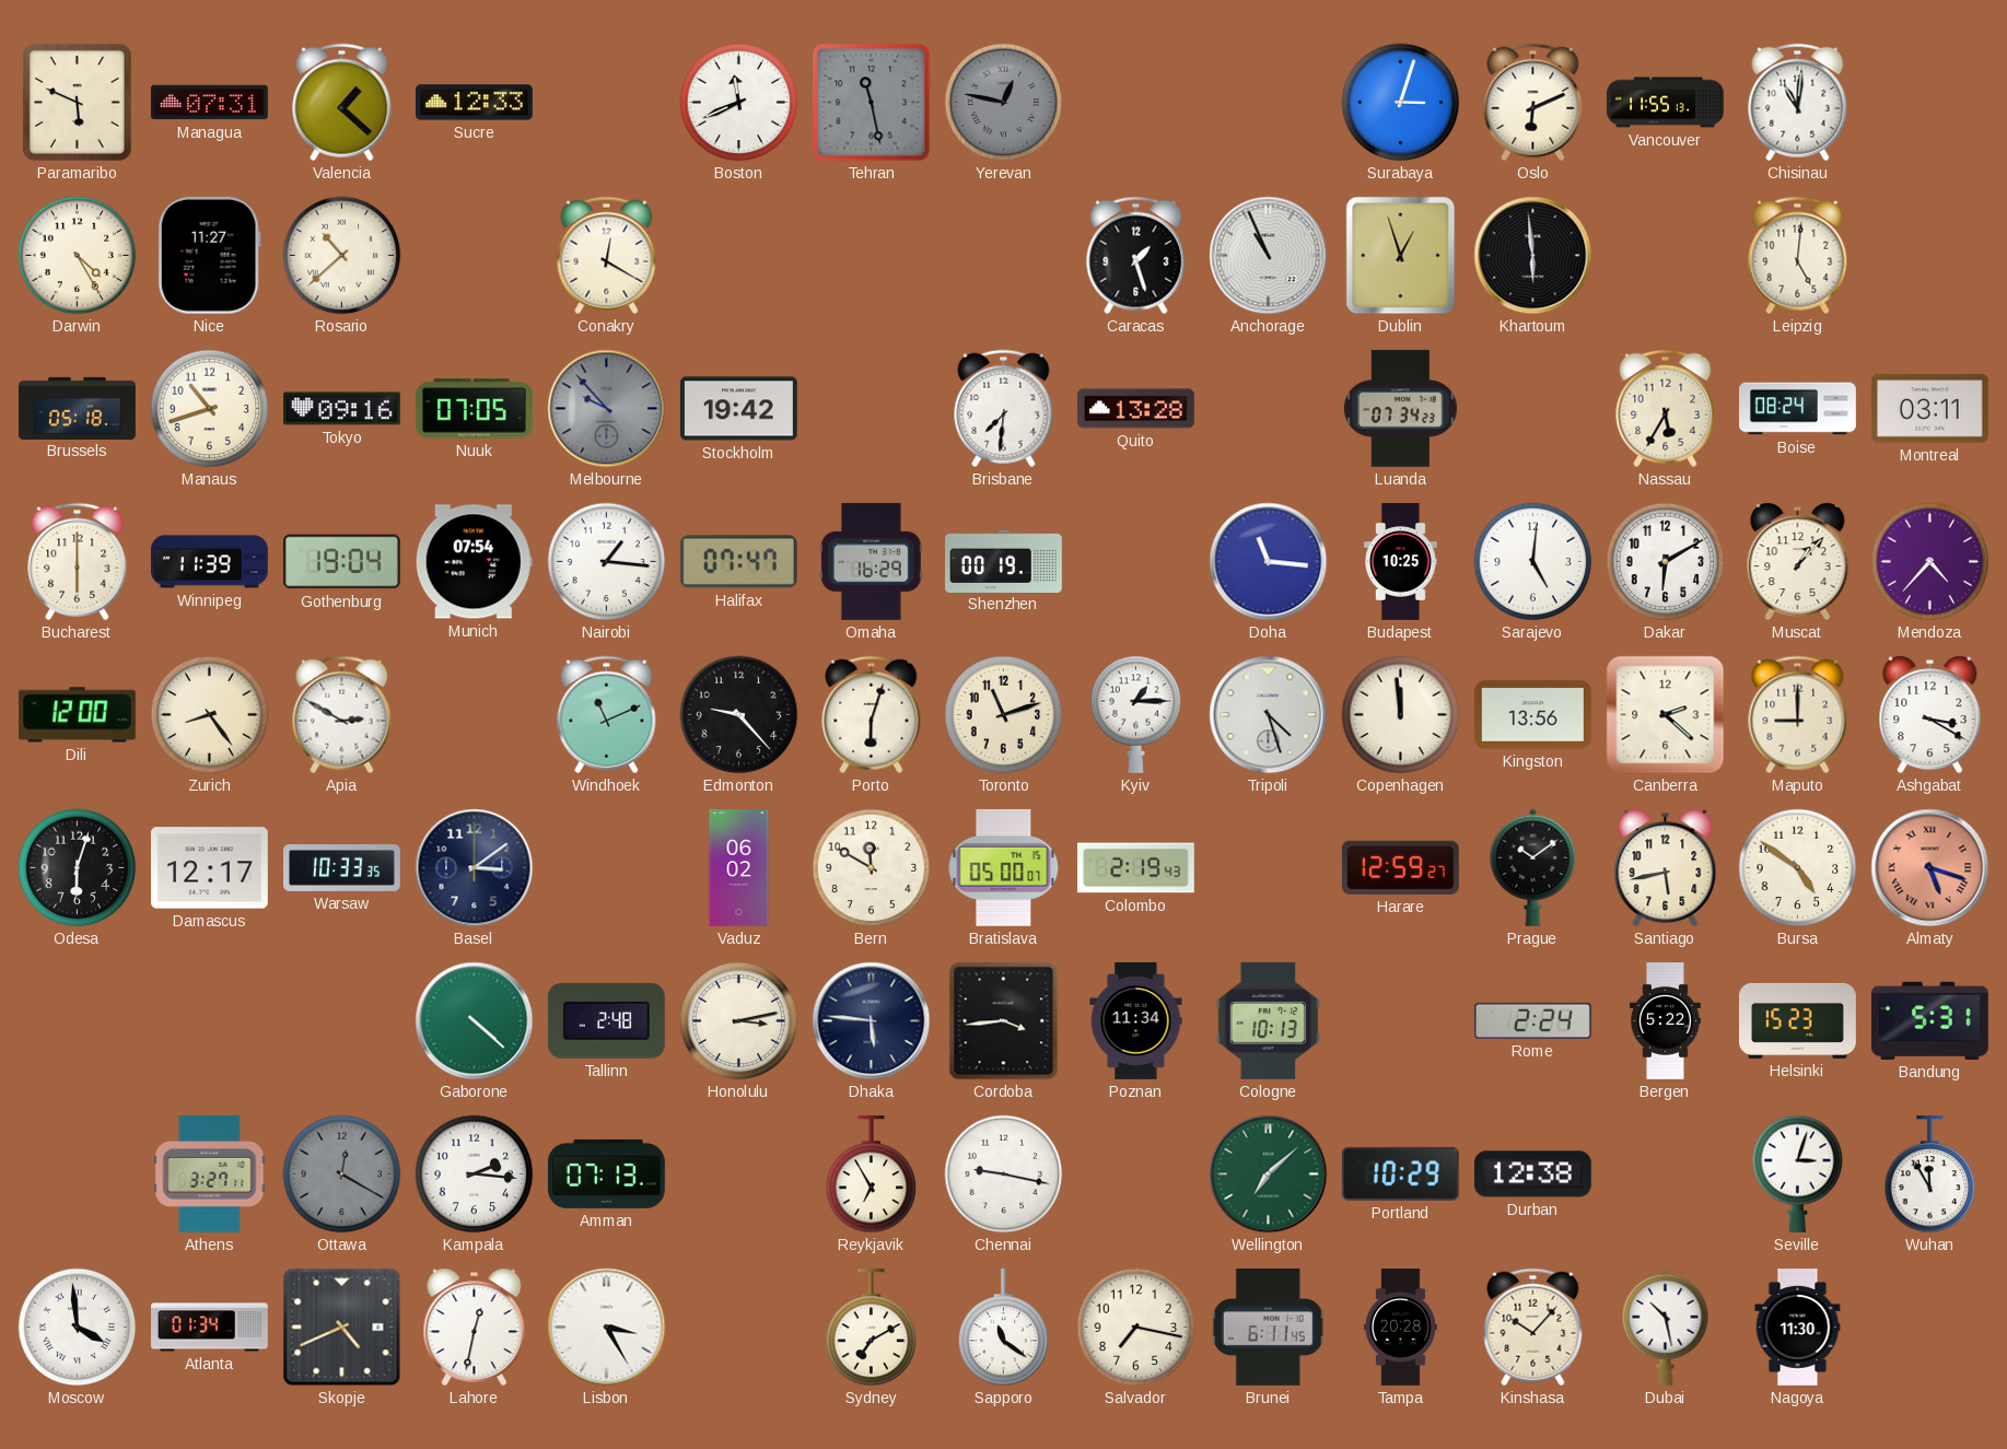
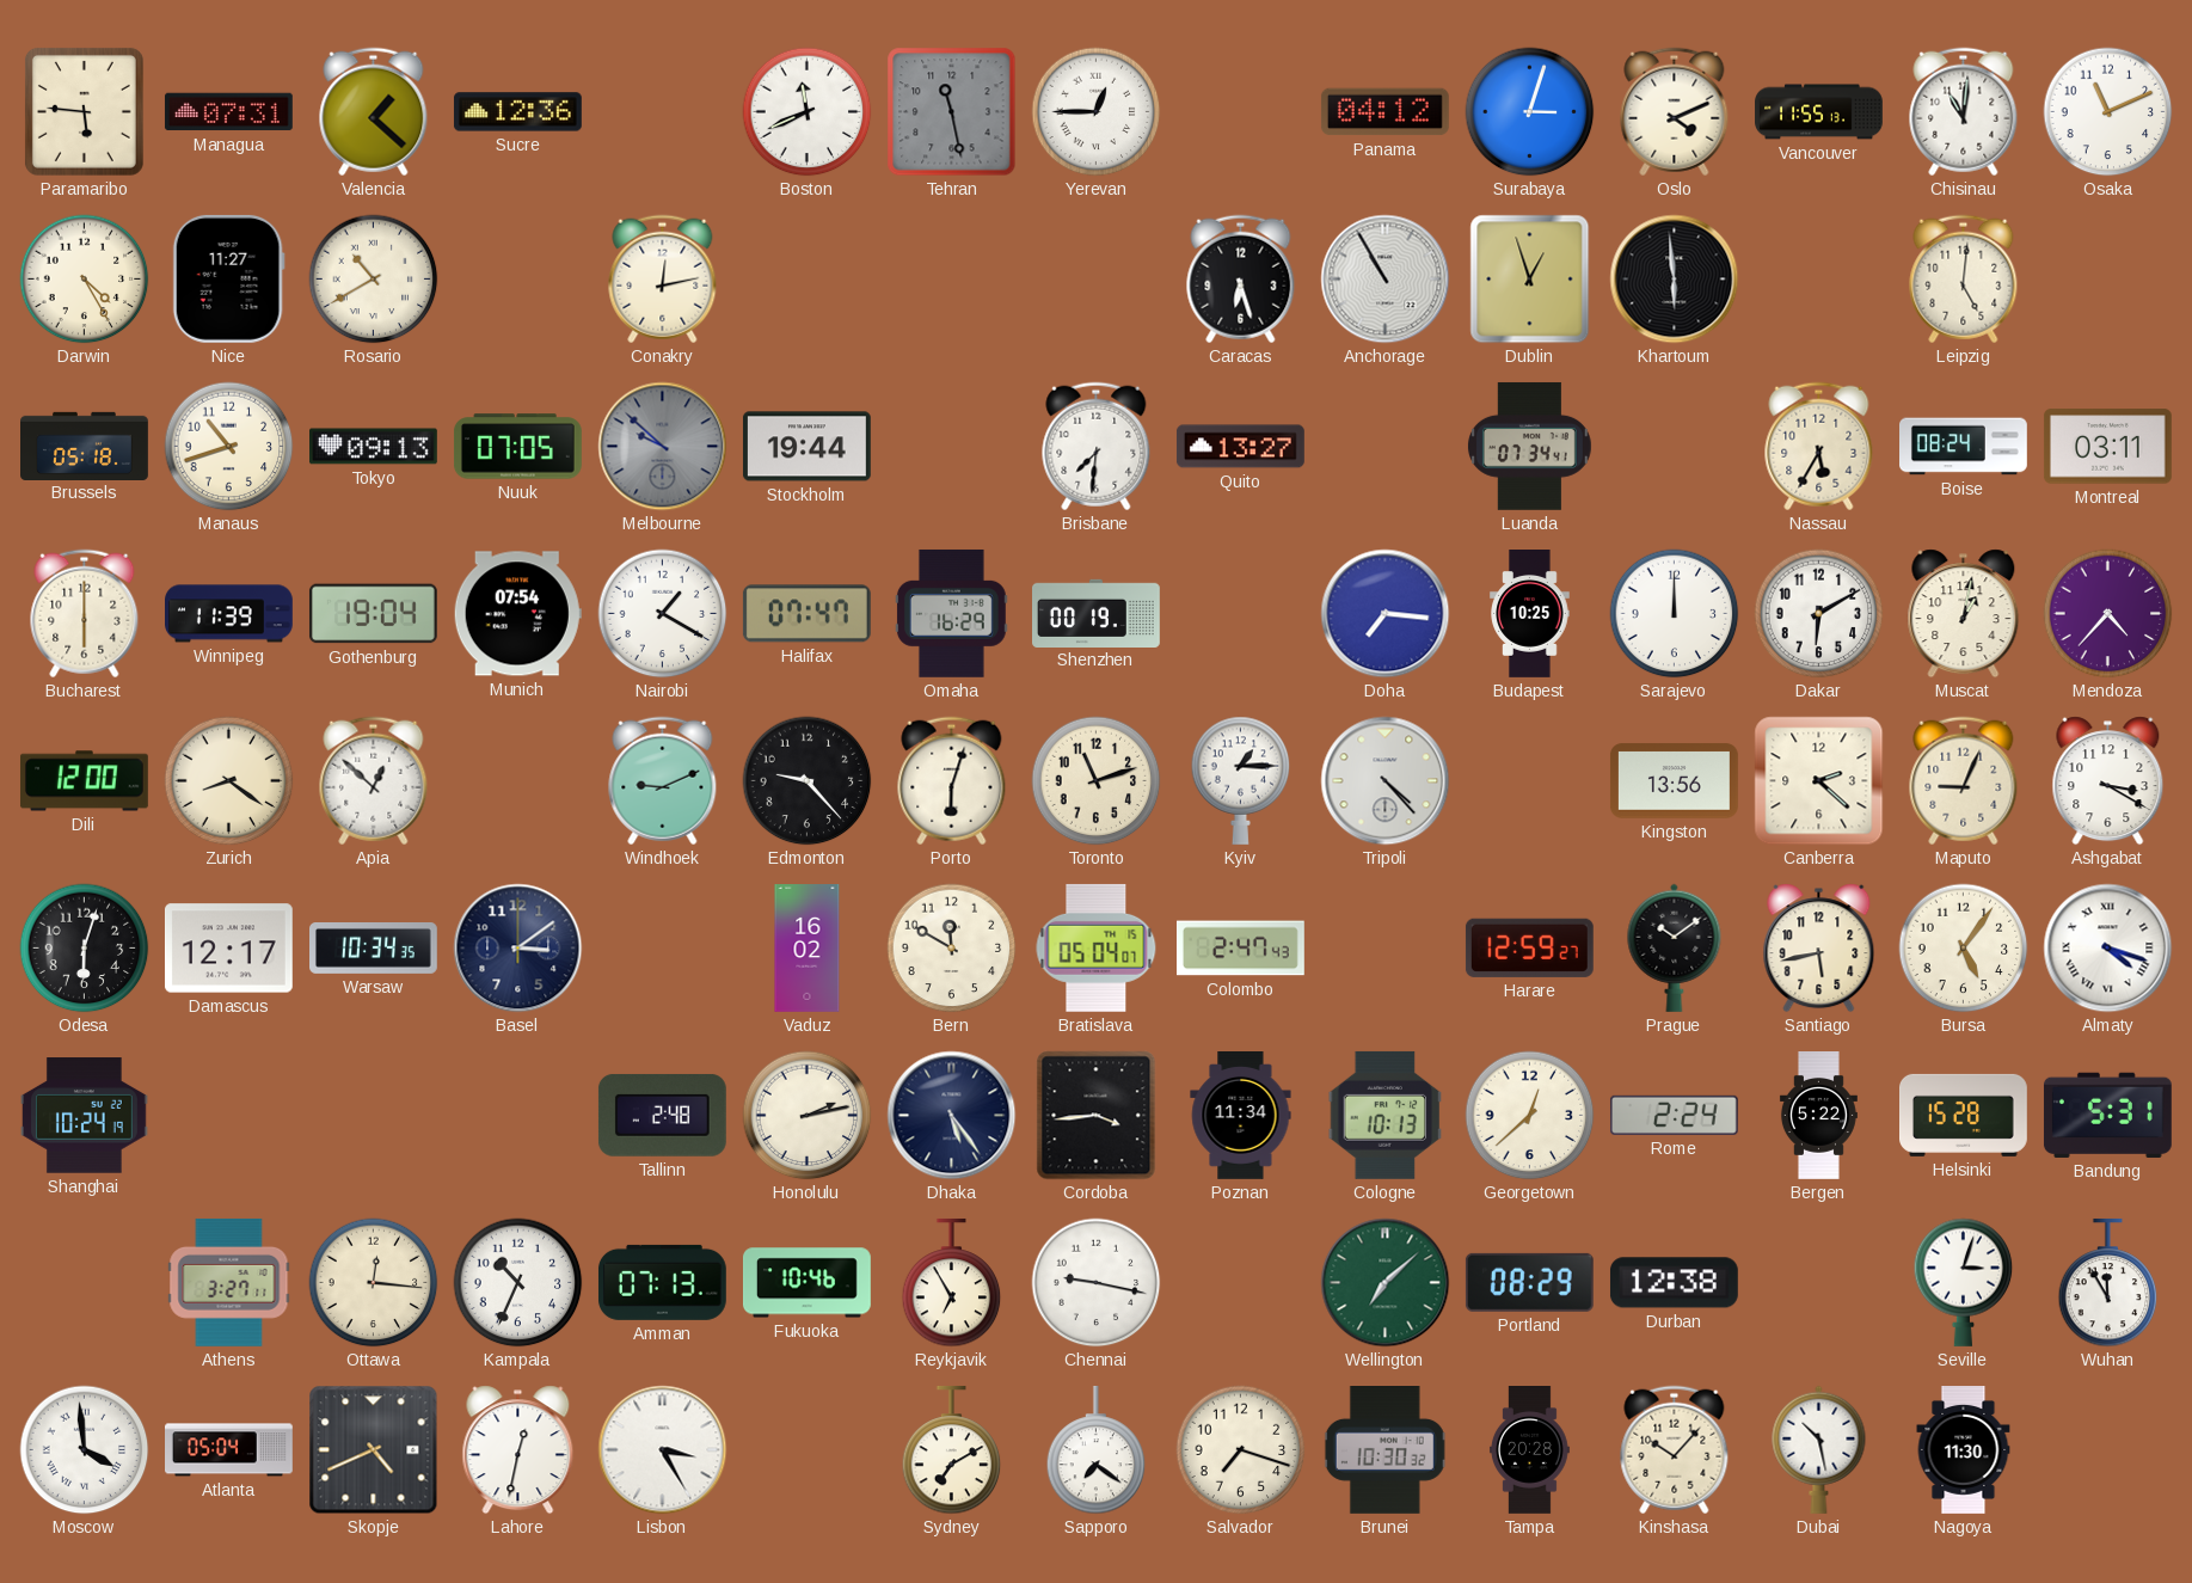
Paramaribo: 5:49 -> 5:46 (84, 111)
Sucre: 12:33 -> 12:36 (517, 112)
Yerevan: 12:47 -> 12:45 (1097, 112)
Yerevan dial: grey -> white (1097, 112)
Panama: none -> 04:12 (1384, 112)
Oslo: 6:11 -> 4:11 (1675, 112)
Osaka: none -> 11:11 (2108, 112)
Rosario: 10:38 -> 10:40 (374, 280)
Conakry: 12:20 -> 12:13 (663, 280)
Caracas: 1:27 -> 6:27 (1241, 280)
Anchorage: 10:56 -> 10:55 (1386, 280)
Tokyo: 09:16 -> 09:13 (374, 447)
Melbourne: 9:53 -> 9:52 (663, 447)
Stockholm: 19:42 -> 19:44 (806, 447)
Quito: 13:28 -> 13:27 (1240, 447)
Luanda: 07:34:23 -> 07:34:41 (1529, 446)
Nairobi: 1:16 -> 1:20 (663, 614)
Doha: 11:16 -> 7:16 (1386, 614)
Sarajevo: 5:01 -> 12:00 (1675, 614)
Muscat: 1:07 -> 1:02 (1964, 614)
Zurich: 8:24 -> 8:21 (229, 781)
Apia: 2:50 -> 12:52 (374, 781)
Windhoek: 11:11 -> 9:11 (663, 781)
Tripoli: 4:27 -> 4:23 (1386, 781)
Copenhagen: 11:59 -> none (1401, 715)
Maputo: 9:00 -> 9:04 (1964, 781)
Warsaw: 10:33 -> 10:34 (374, 949)
Vaduz: 06:02 -> 16:02 (808, 949)
Bratislava: 05:00 -> 05:04 (1097, 947)
Colombo: 2:19 -> 2:47 (1241, 949)
Bursa: 4:51 -> 5:06 (1964, 949)
Almaty: 5:18 -> 4:18 (2108, 949)
Almaty dial: salmon -> white (2108, 949)
Shanghai: none -> 10:24 (84, 1116)
Gaborone: 4:22 -> none (475, 1021)
Honolulu: 3:13 -> 2:13 (808, 1116)
Dhaka: 5:46 -> 5:24 (952, 1116)
Georgetown: none -> 12:38 (1530, 1116)
Helsinki: 15:23 -> 15:28 (1964, 1115)
Ottawa: 12:20 -> 12:16 (374, 1283)
Ottawa dial: grey -> cream (374, 1283)
Kampala: 2:16 -> 10:34 (518, 1283)
Fukuoka: none -> 10:46 (806, 1283)
Portland: 10:29 -> 08:29 (1529, 1282)
Atlanta: 01:34 -> 05:04 (229, 1450)
Sapporo: 11:21 -> 7:21 (1097, 1450)
Salvador: 7:17 -> 7:18 (1241, 1450)
Brunei: 6:11 -> 10:30 (1384, 1450)
